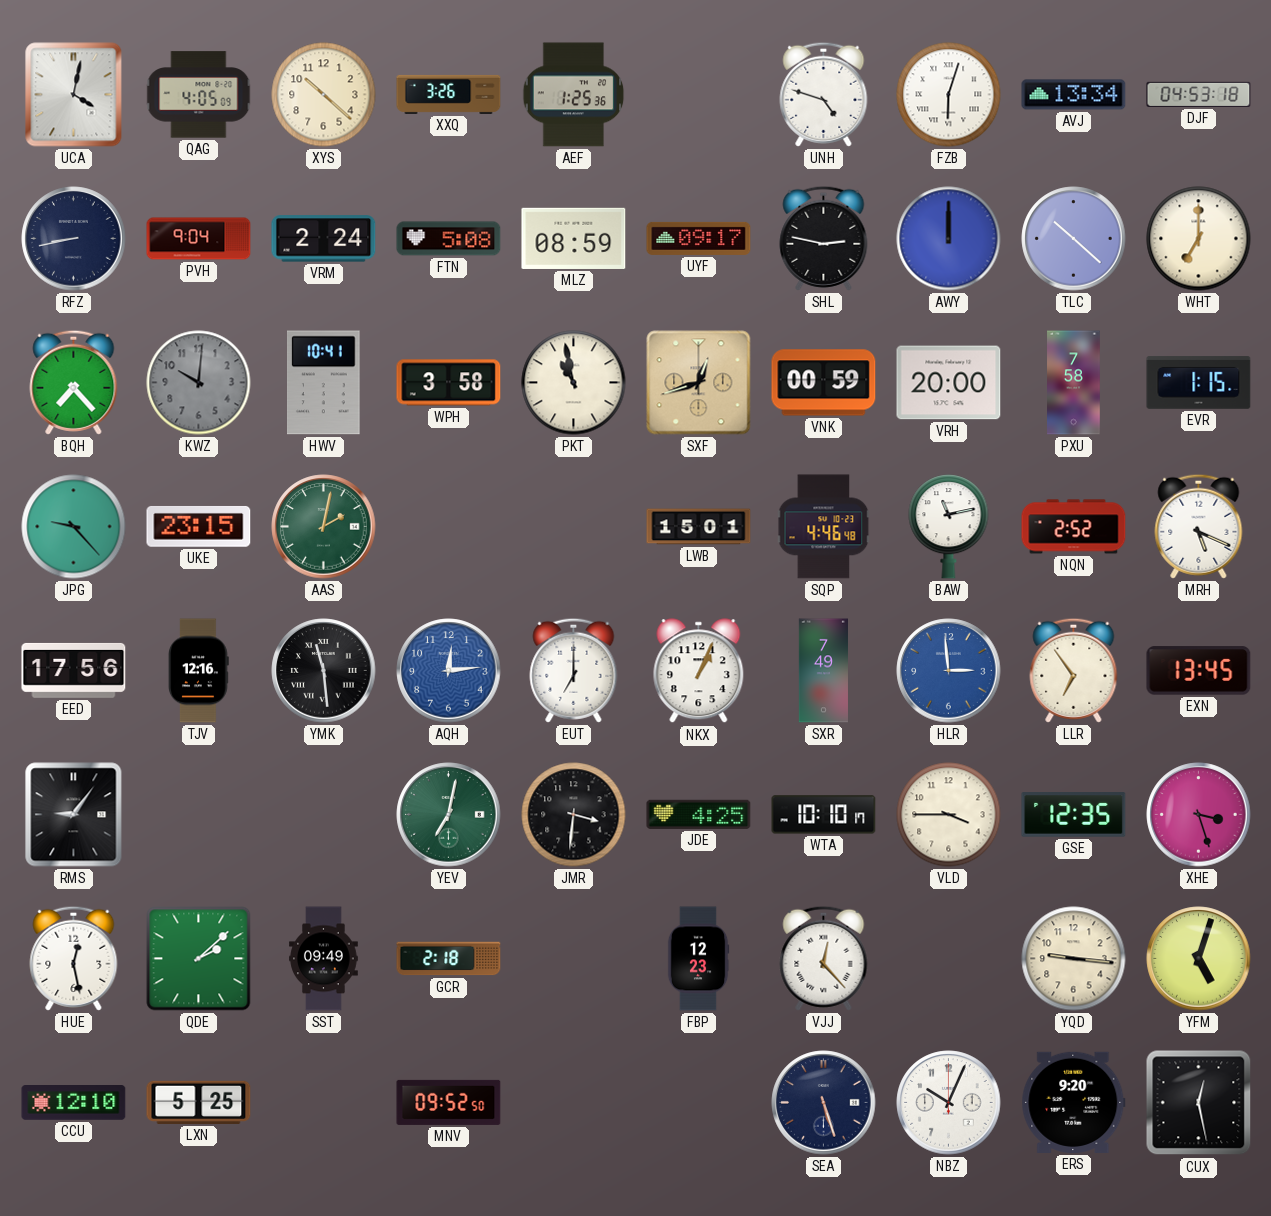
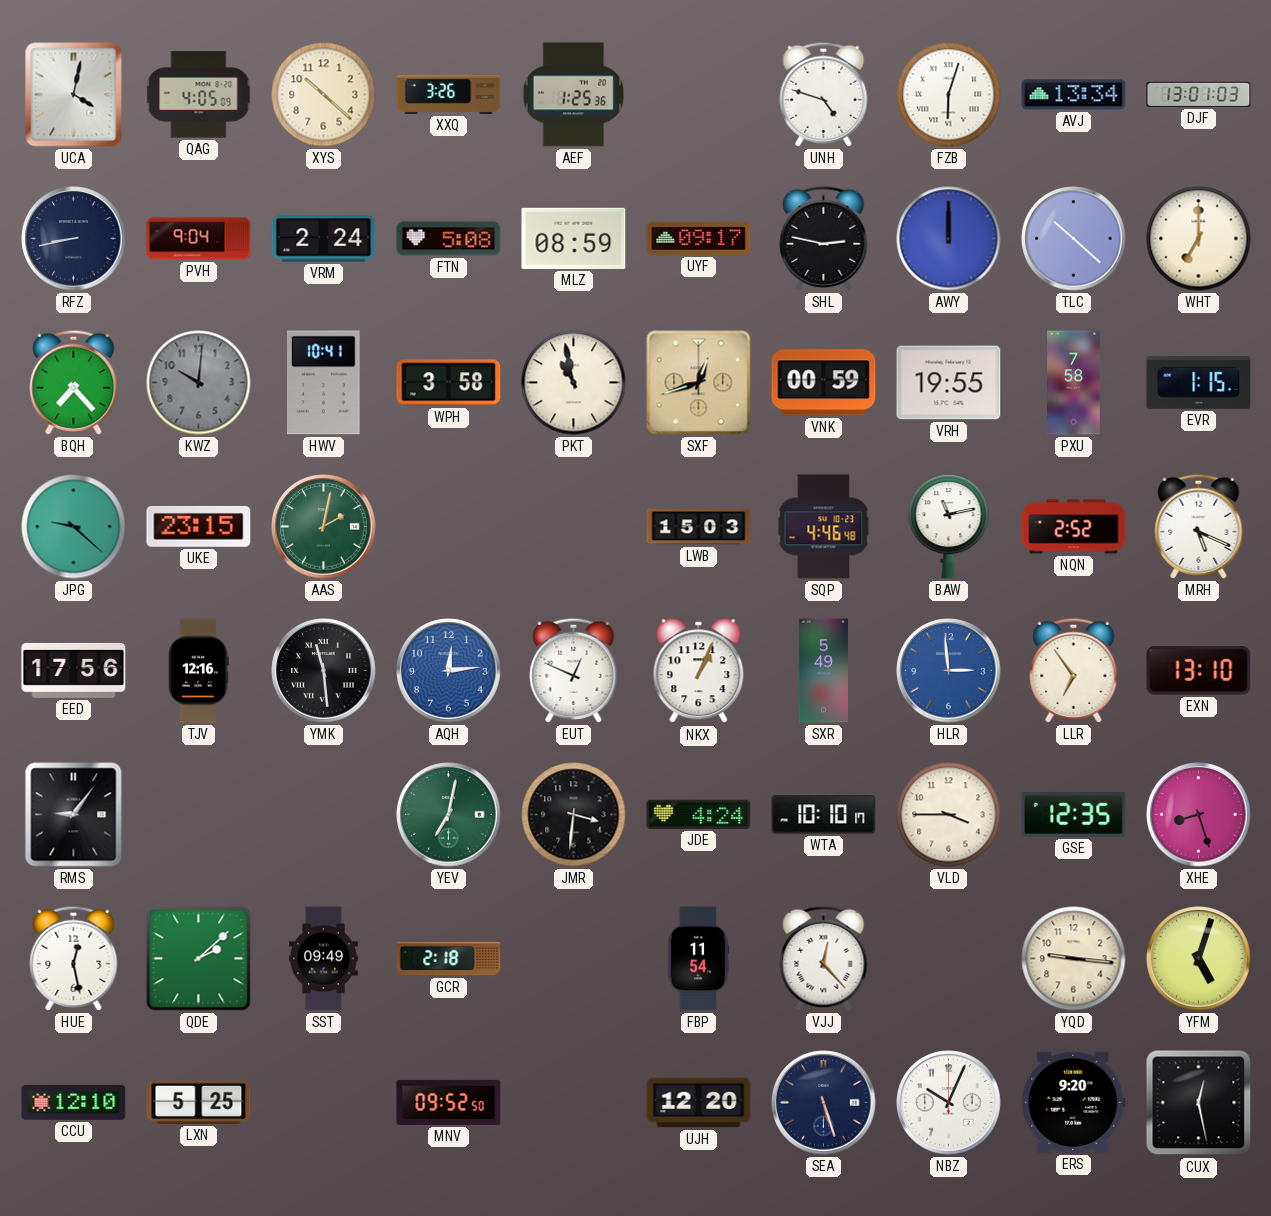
DJF: 04:53 -> 13:01 (1199, 94)
VRH: 20:00 -> 19:55 (949, 383)
JPG: 9:23 -> 9:22 (74, 527)
LWB: 15:01 -> 15:03 (699, 527)
EUT: 7:00 -> 12:49 (574, 670)
SXR: 7:49 -> 5:49 (823, 671)
EXN: 13:45 -> 13:10 (1199, 671)
JDE: 4:25 -> 4:24 (699, 814)
XHE: 3:27 -> 8:27 (1199, 815)
FBP: 12:23 -> 11:54 (698, 959)
UJH: none -> 12:20 (699, 1103)
